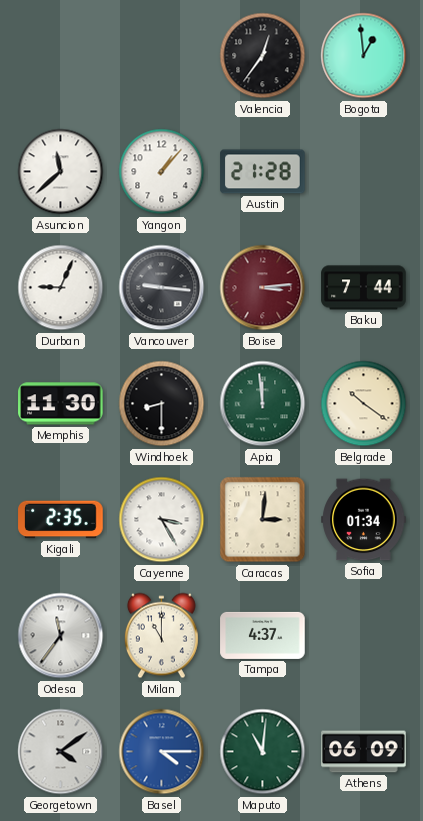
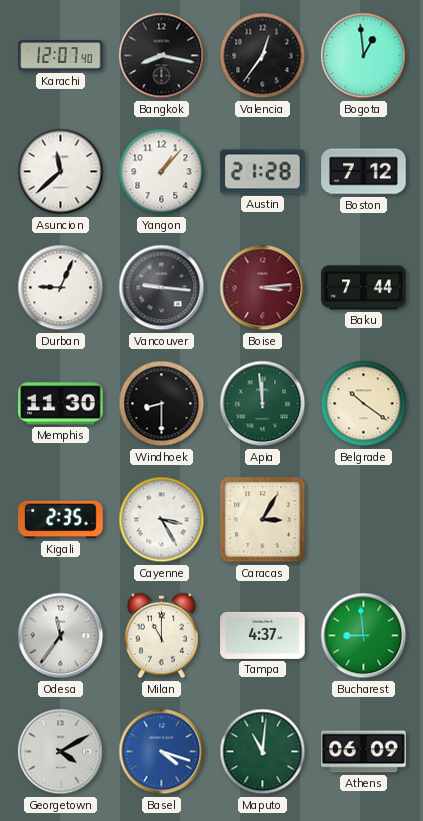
Karachi: none -> 12:07 (61, 55)
Bangkok: none -> 8:17 (162, 56)
Boston: none -> 7:12 (364, 172)
Caracas: 3:01 -> 3:05 (263, 520)
Sofia: 01:34 -> none (364, 520)
Bucharest: none -> 8:59 (364, 636)
Georgetown: 4:09 -> 4:10 (61, 752)
Basel: 4:15 -> 4:18 (162, 752)
